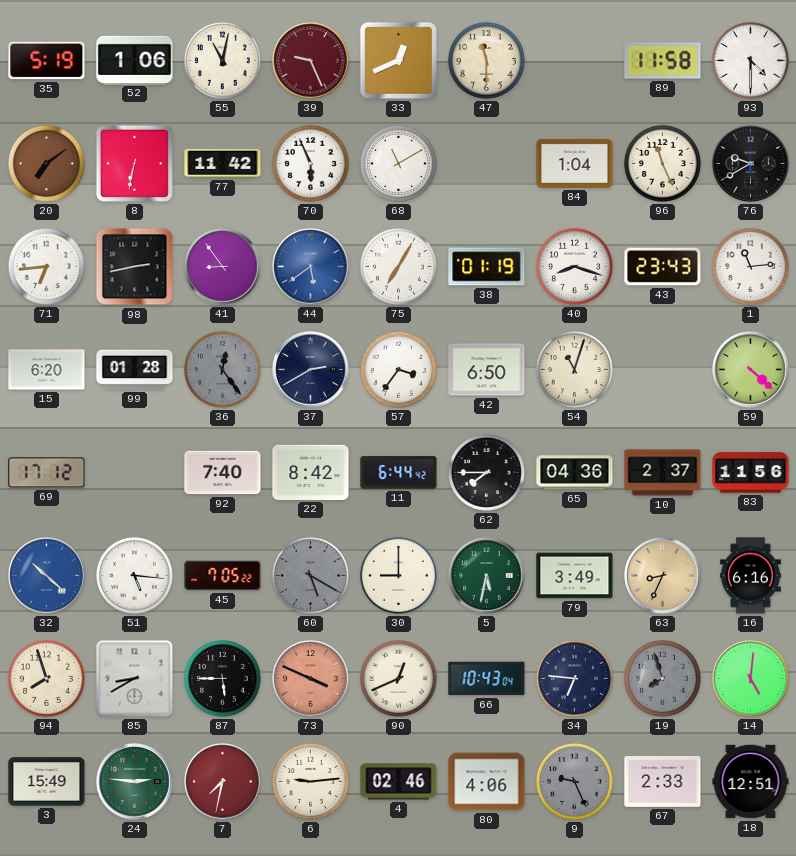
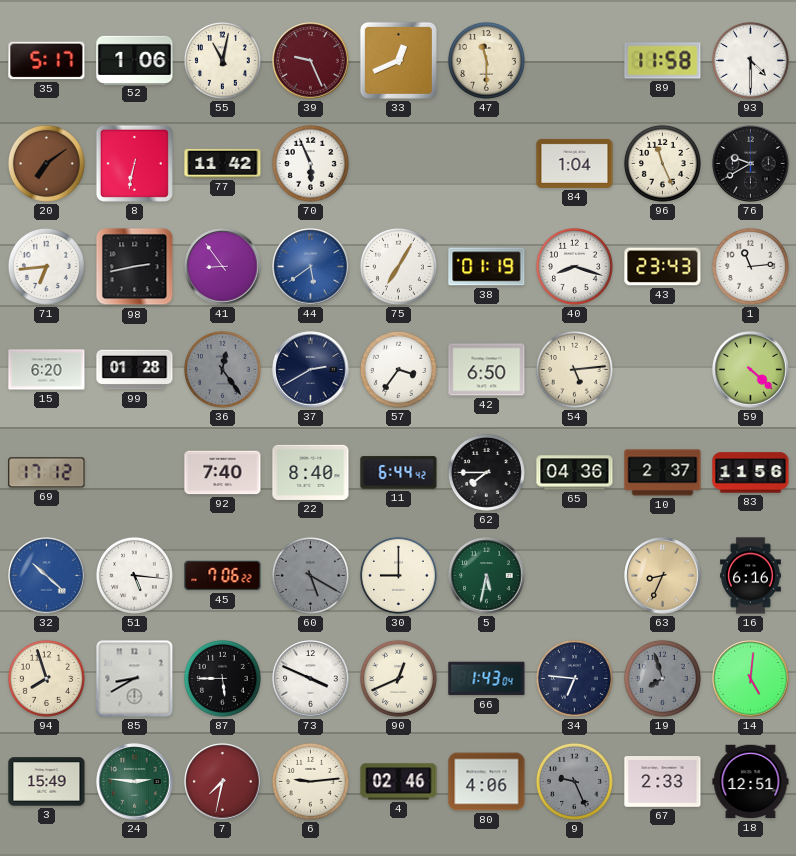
35: 5:19 -> 5:17 (47, 61)
68: 11:10 -> none (398, 163)
54: 11:03 -> 5:14 (574, 369)
22: 8:42 -> 8:40 (311, 472)
45: 7:05 -> 7:06 (223, 576)
79: 3:49 -> none (575, 576)
73 dial: salmon -> white (311, 679)
66: 10:43 -> 1:43 (487, 679)
